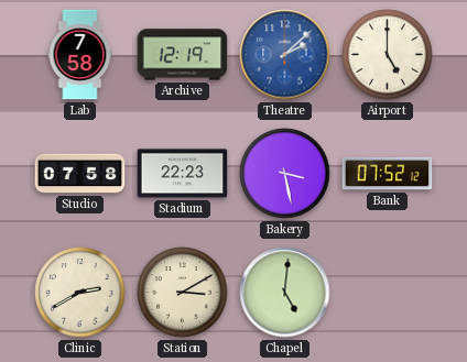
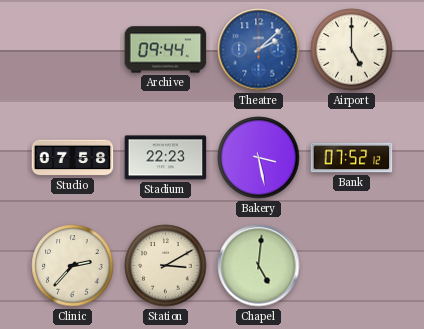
Lab: 7:58 -> none (80, 55)
Archive: 12:19 -> 09:44 (166, 50)
Clinic: 2:40 -> 2:37 (73, 266)
